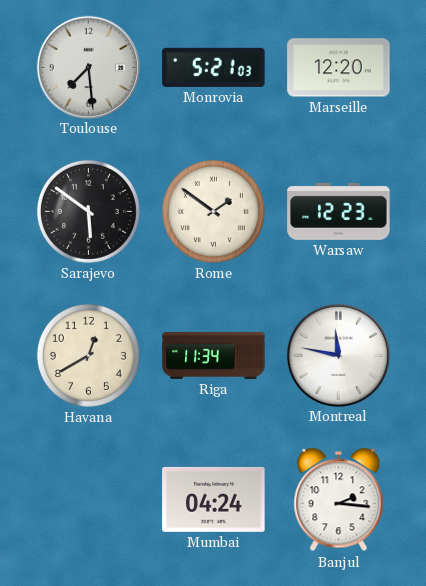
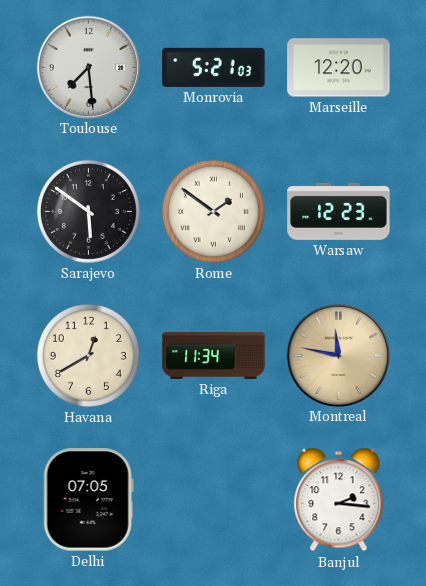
Montreal dial: white -> champagne (338, 355)
Delhi: none -> 07:05 (88, 500)
Mumbai: 04:24 -> none (214, 499)
